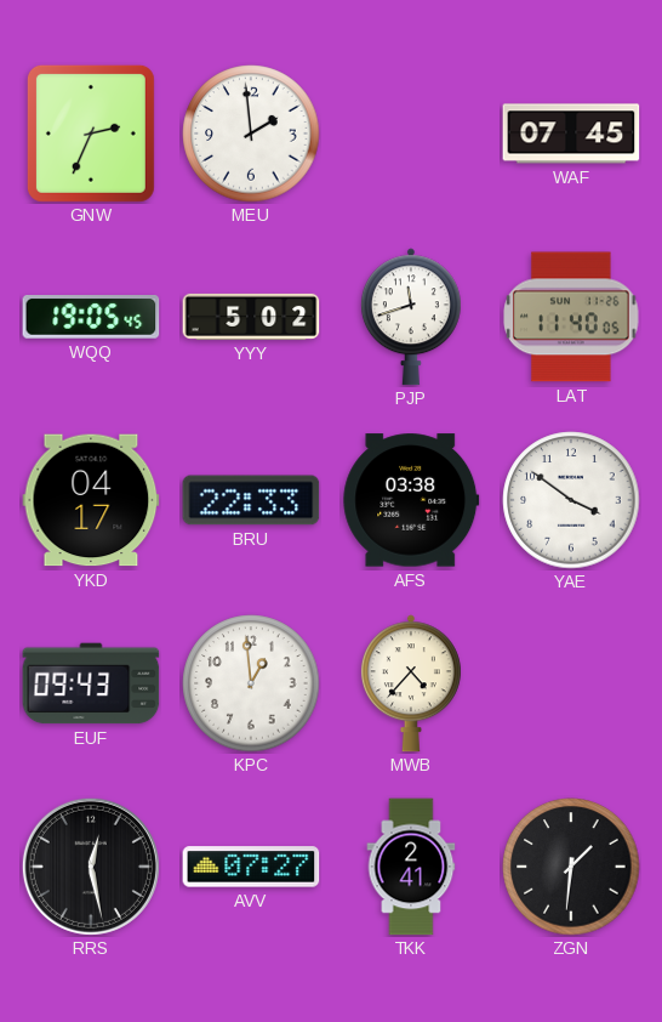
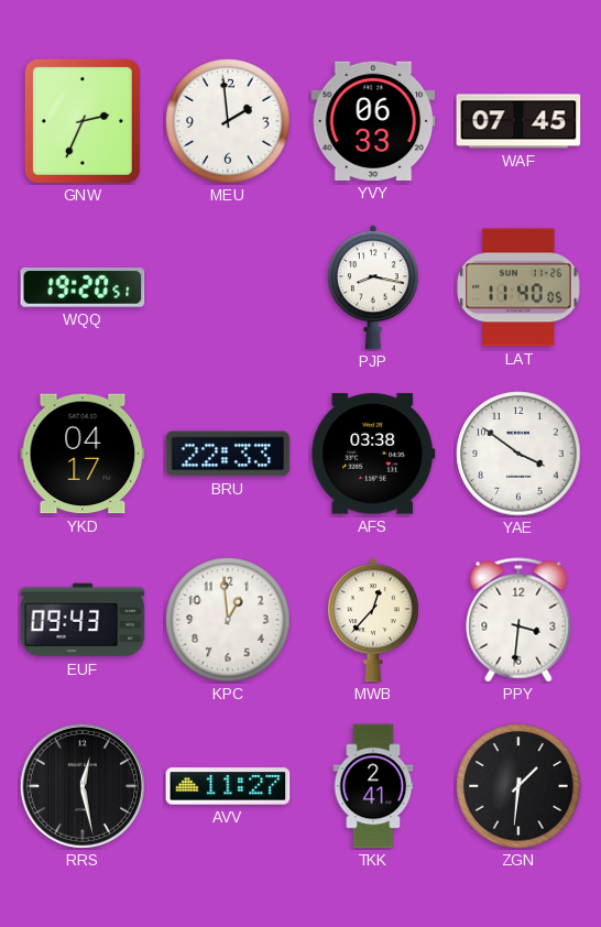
YVY: none -> 06:33 (373, 121)
WQQ: 19:05 -> 19:20 (83, 287)
YYY: 5:02 -> none (251, 317)
PJP: 11:42 -> 8:17 (373, 287)
MWB: 4:37 -> 12:37 (373, 620)
PPY: none -> 3:31 (518, 620)
AVV: 07:27 -> 11:27 (228, 786)
